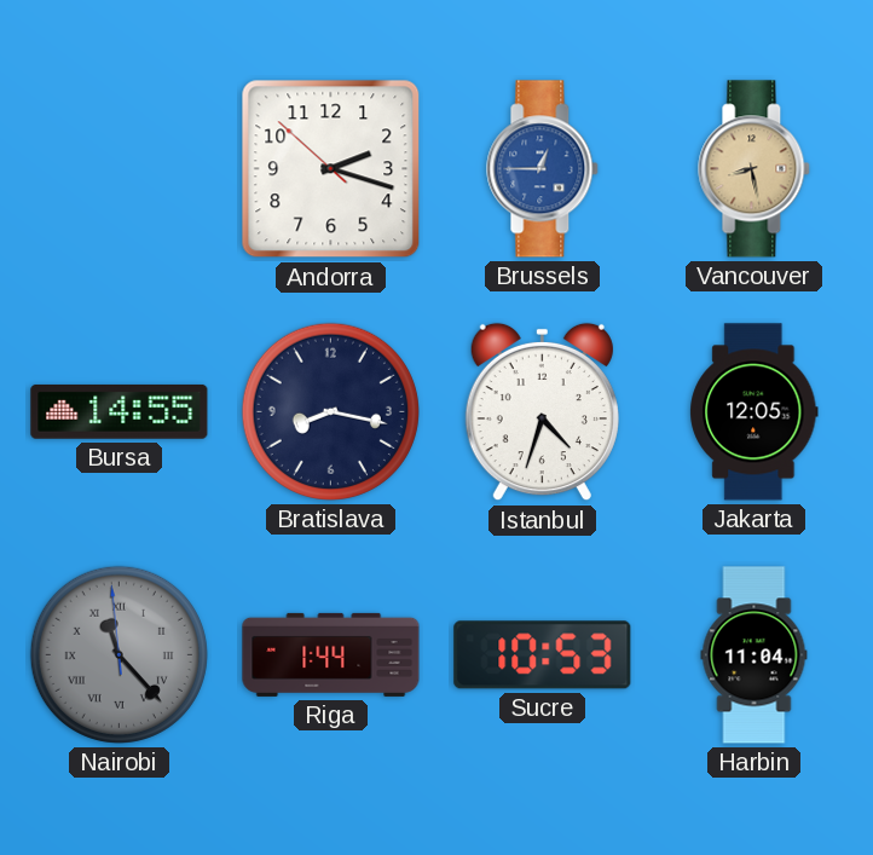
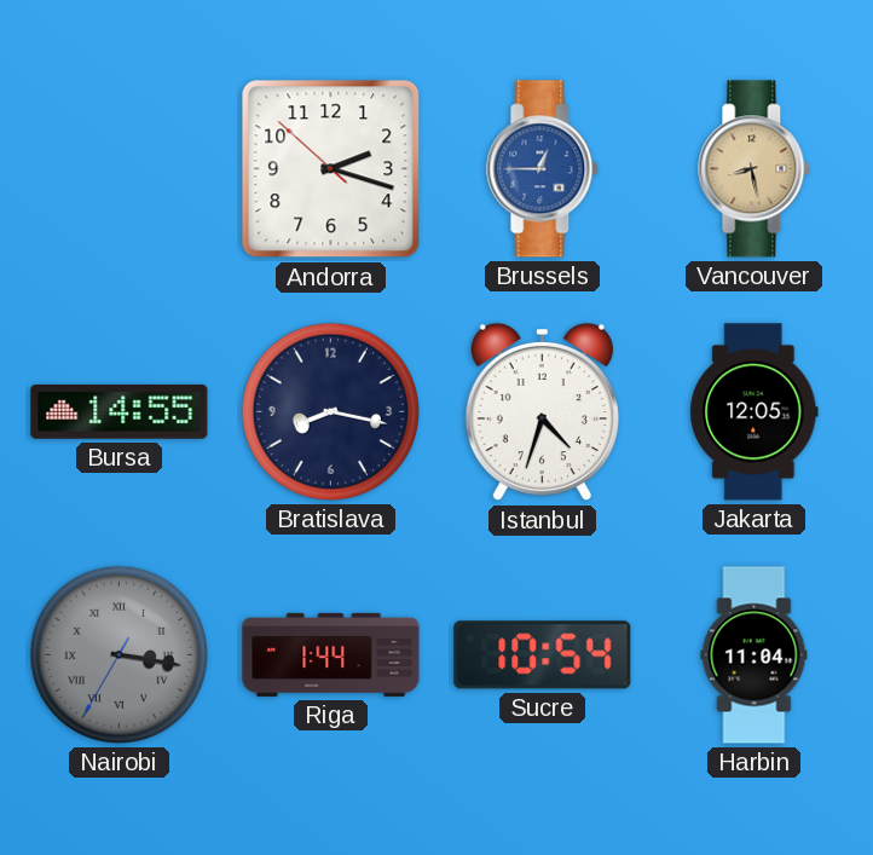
Nairobi: 11:22 -> 3:16 (118, 654)
Sucre: 10:53 -> 10:54 (543, 655)
